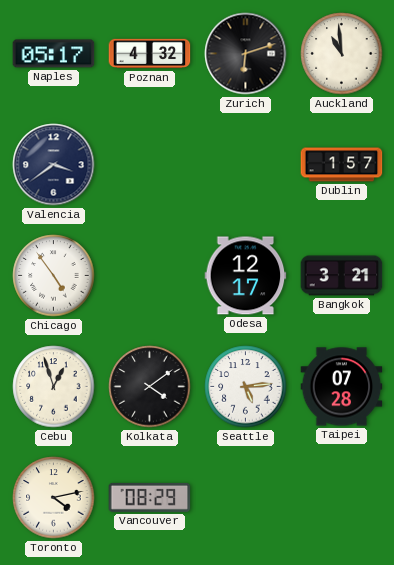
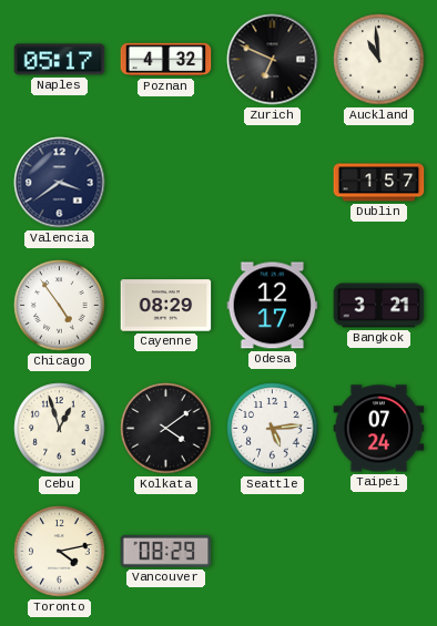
Zurich: 6:12 -> 6:49 (273, 60)
Cayenne: none -> 08:29 (166, 306)
Taipei: 07:28 -> 07:24 (379, 429)
